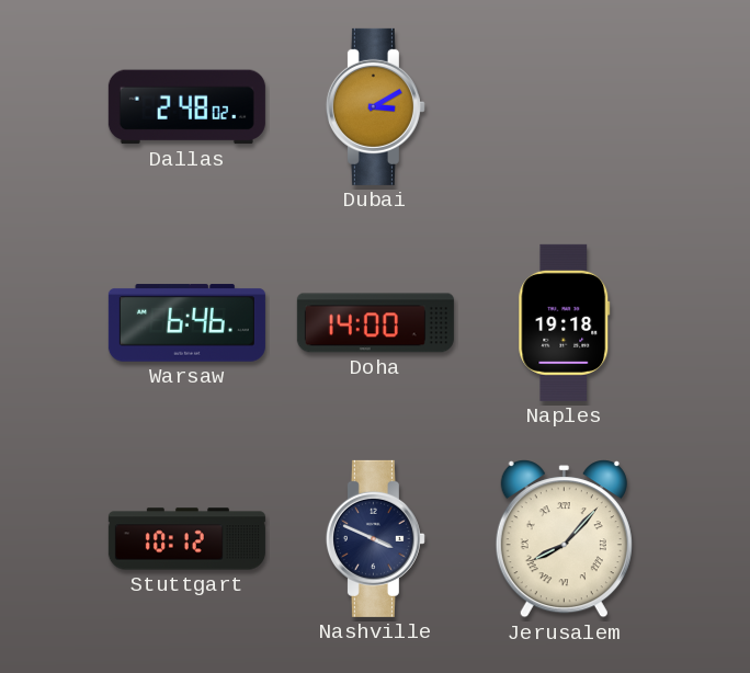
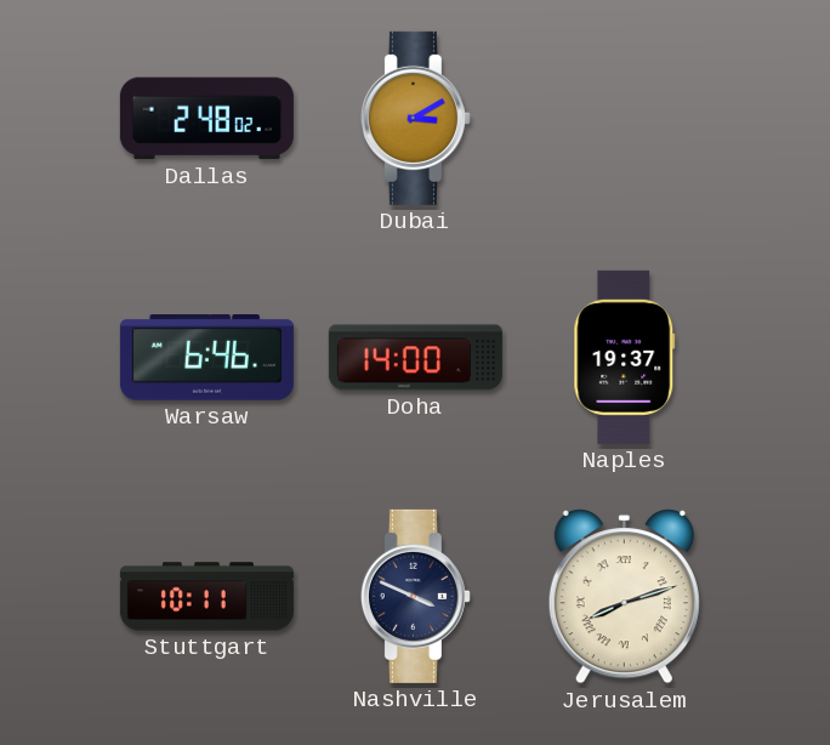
Naples: 19:18 -> 19:37 (625, 357)
Stuttgart: 10:12 -> 10:11 (206, 597)
Jerusalem: 8:07 -> 8:12 (624, 597)
